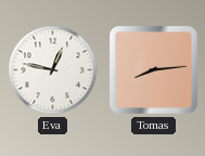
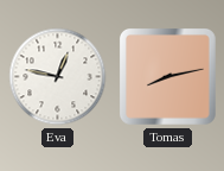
Tomas: 8:14 -> 8:13 (168, 77)
